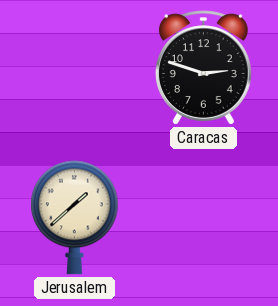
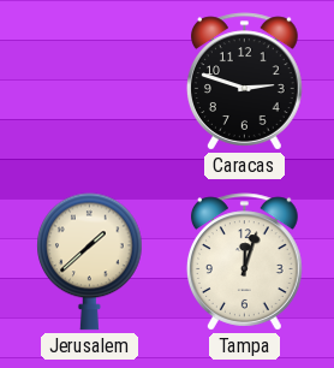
Tampa: none -> 12:03 (245, 262)
